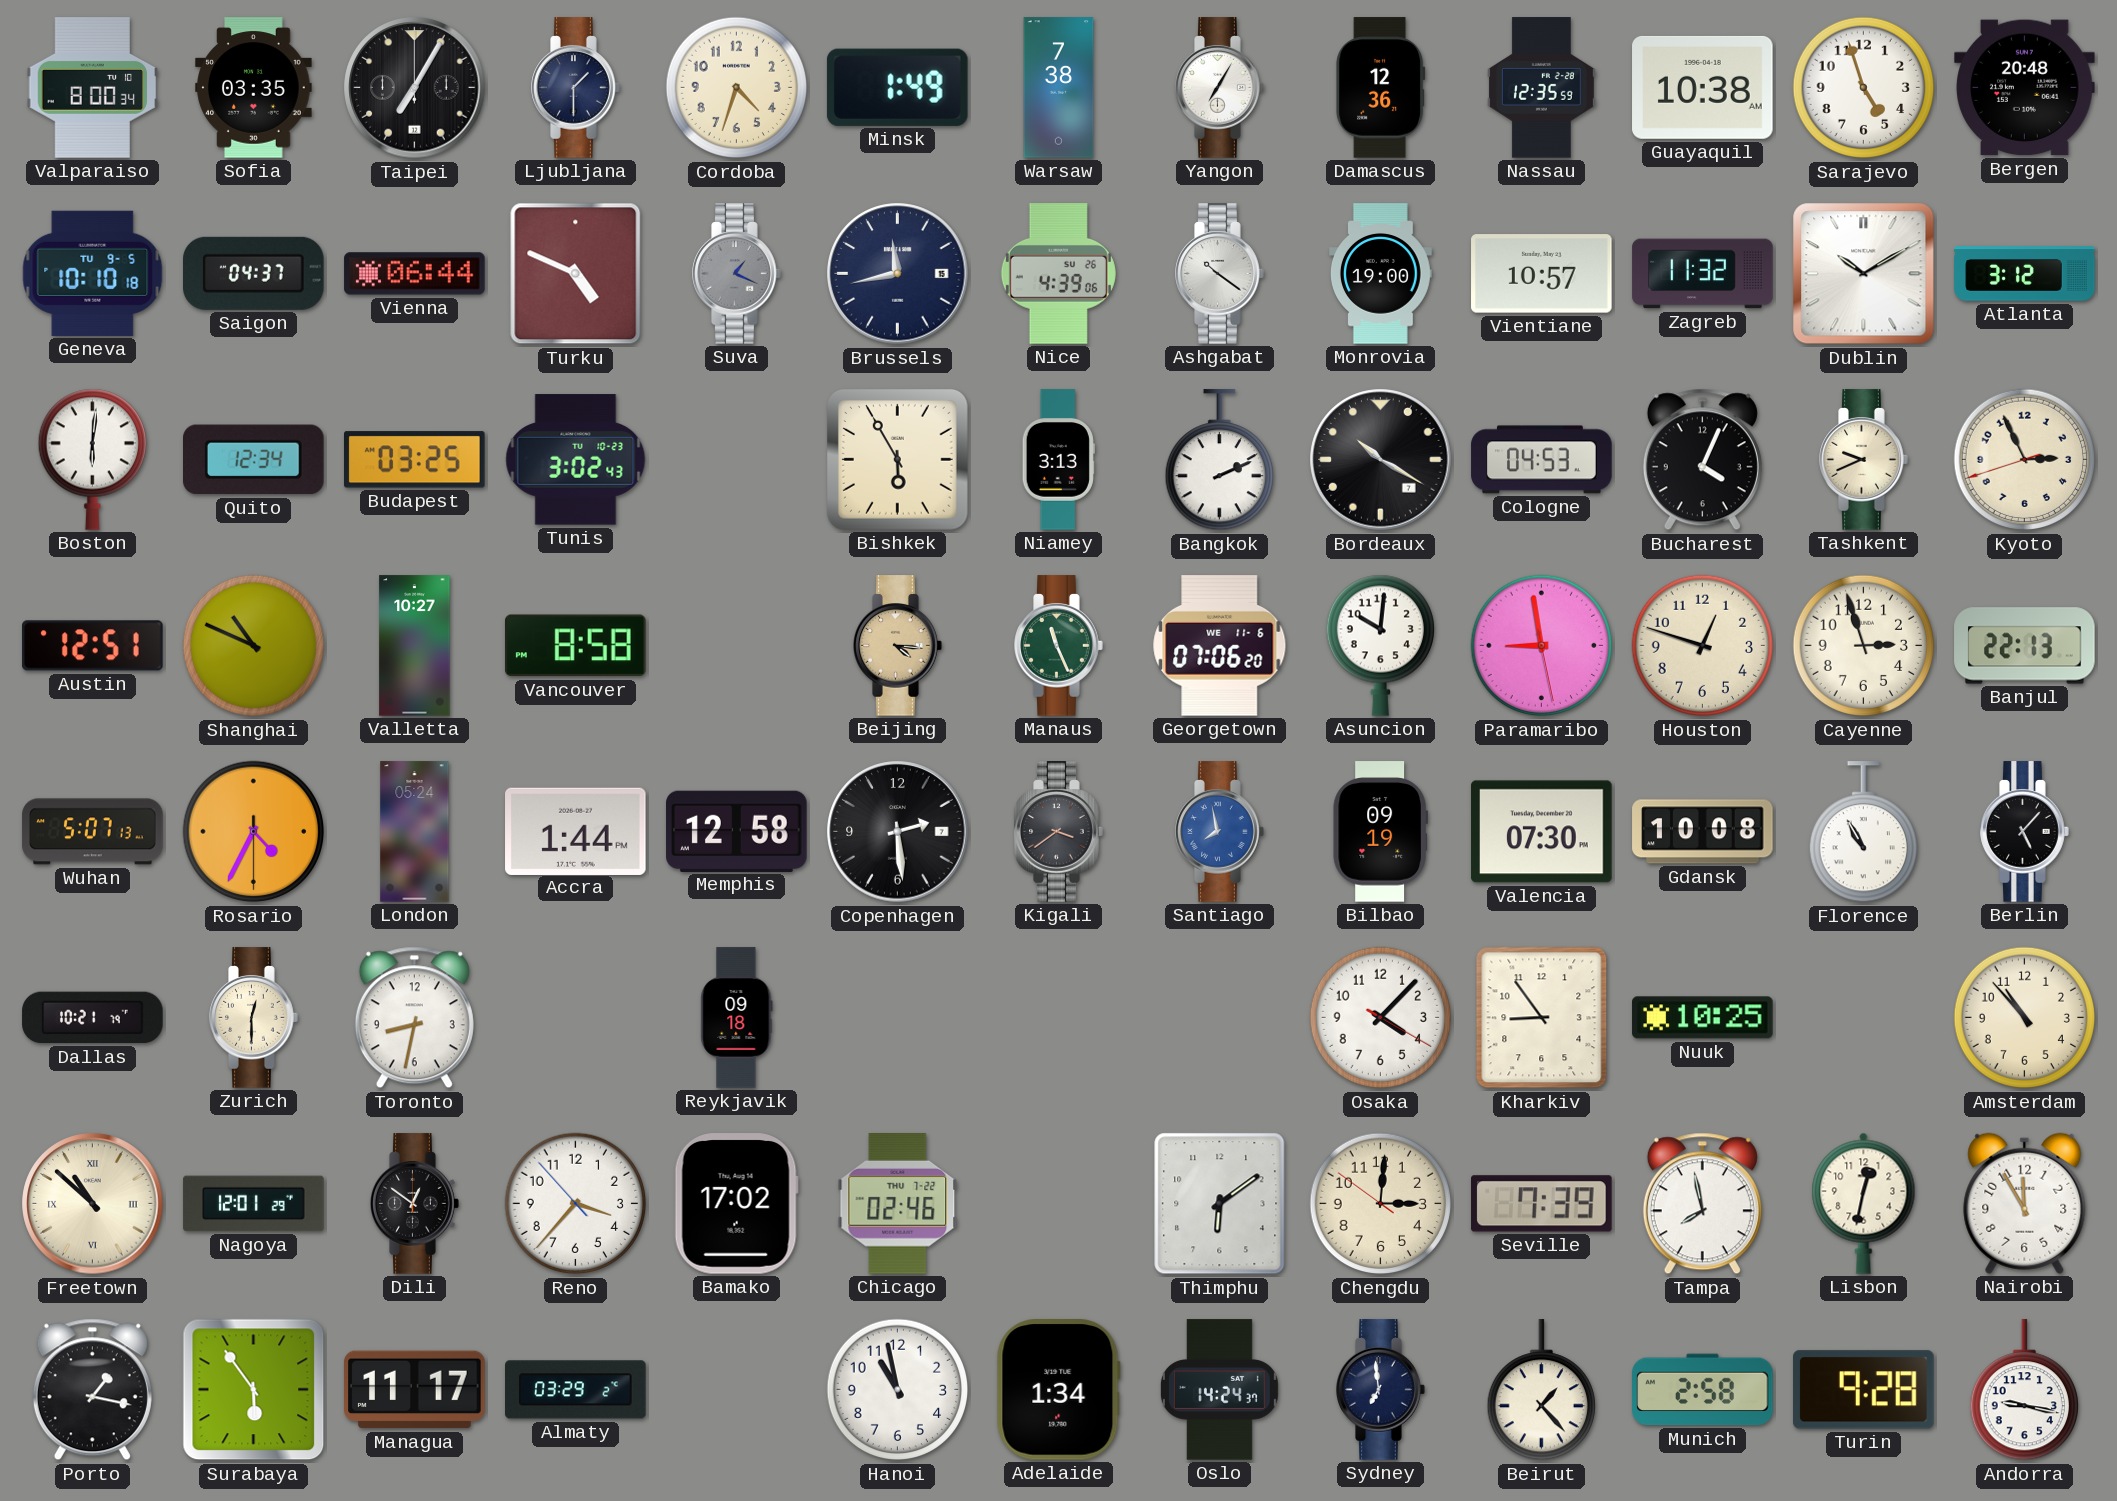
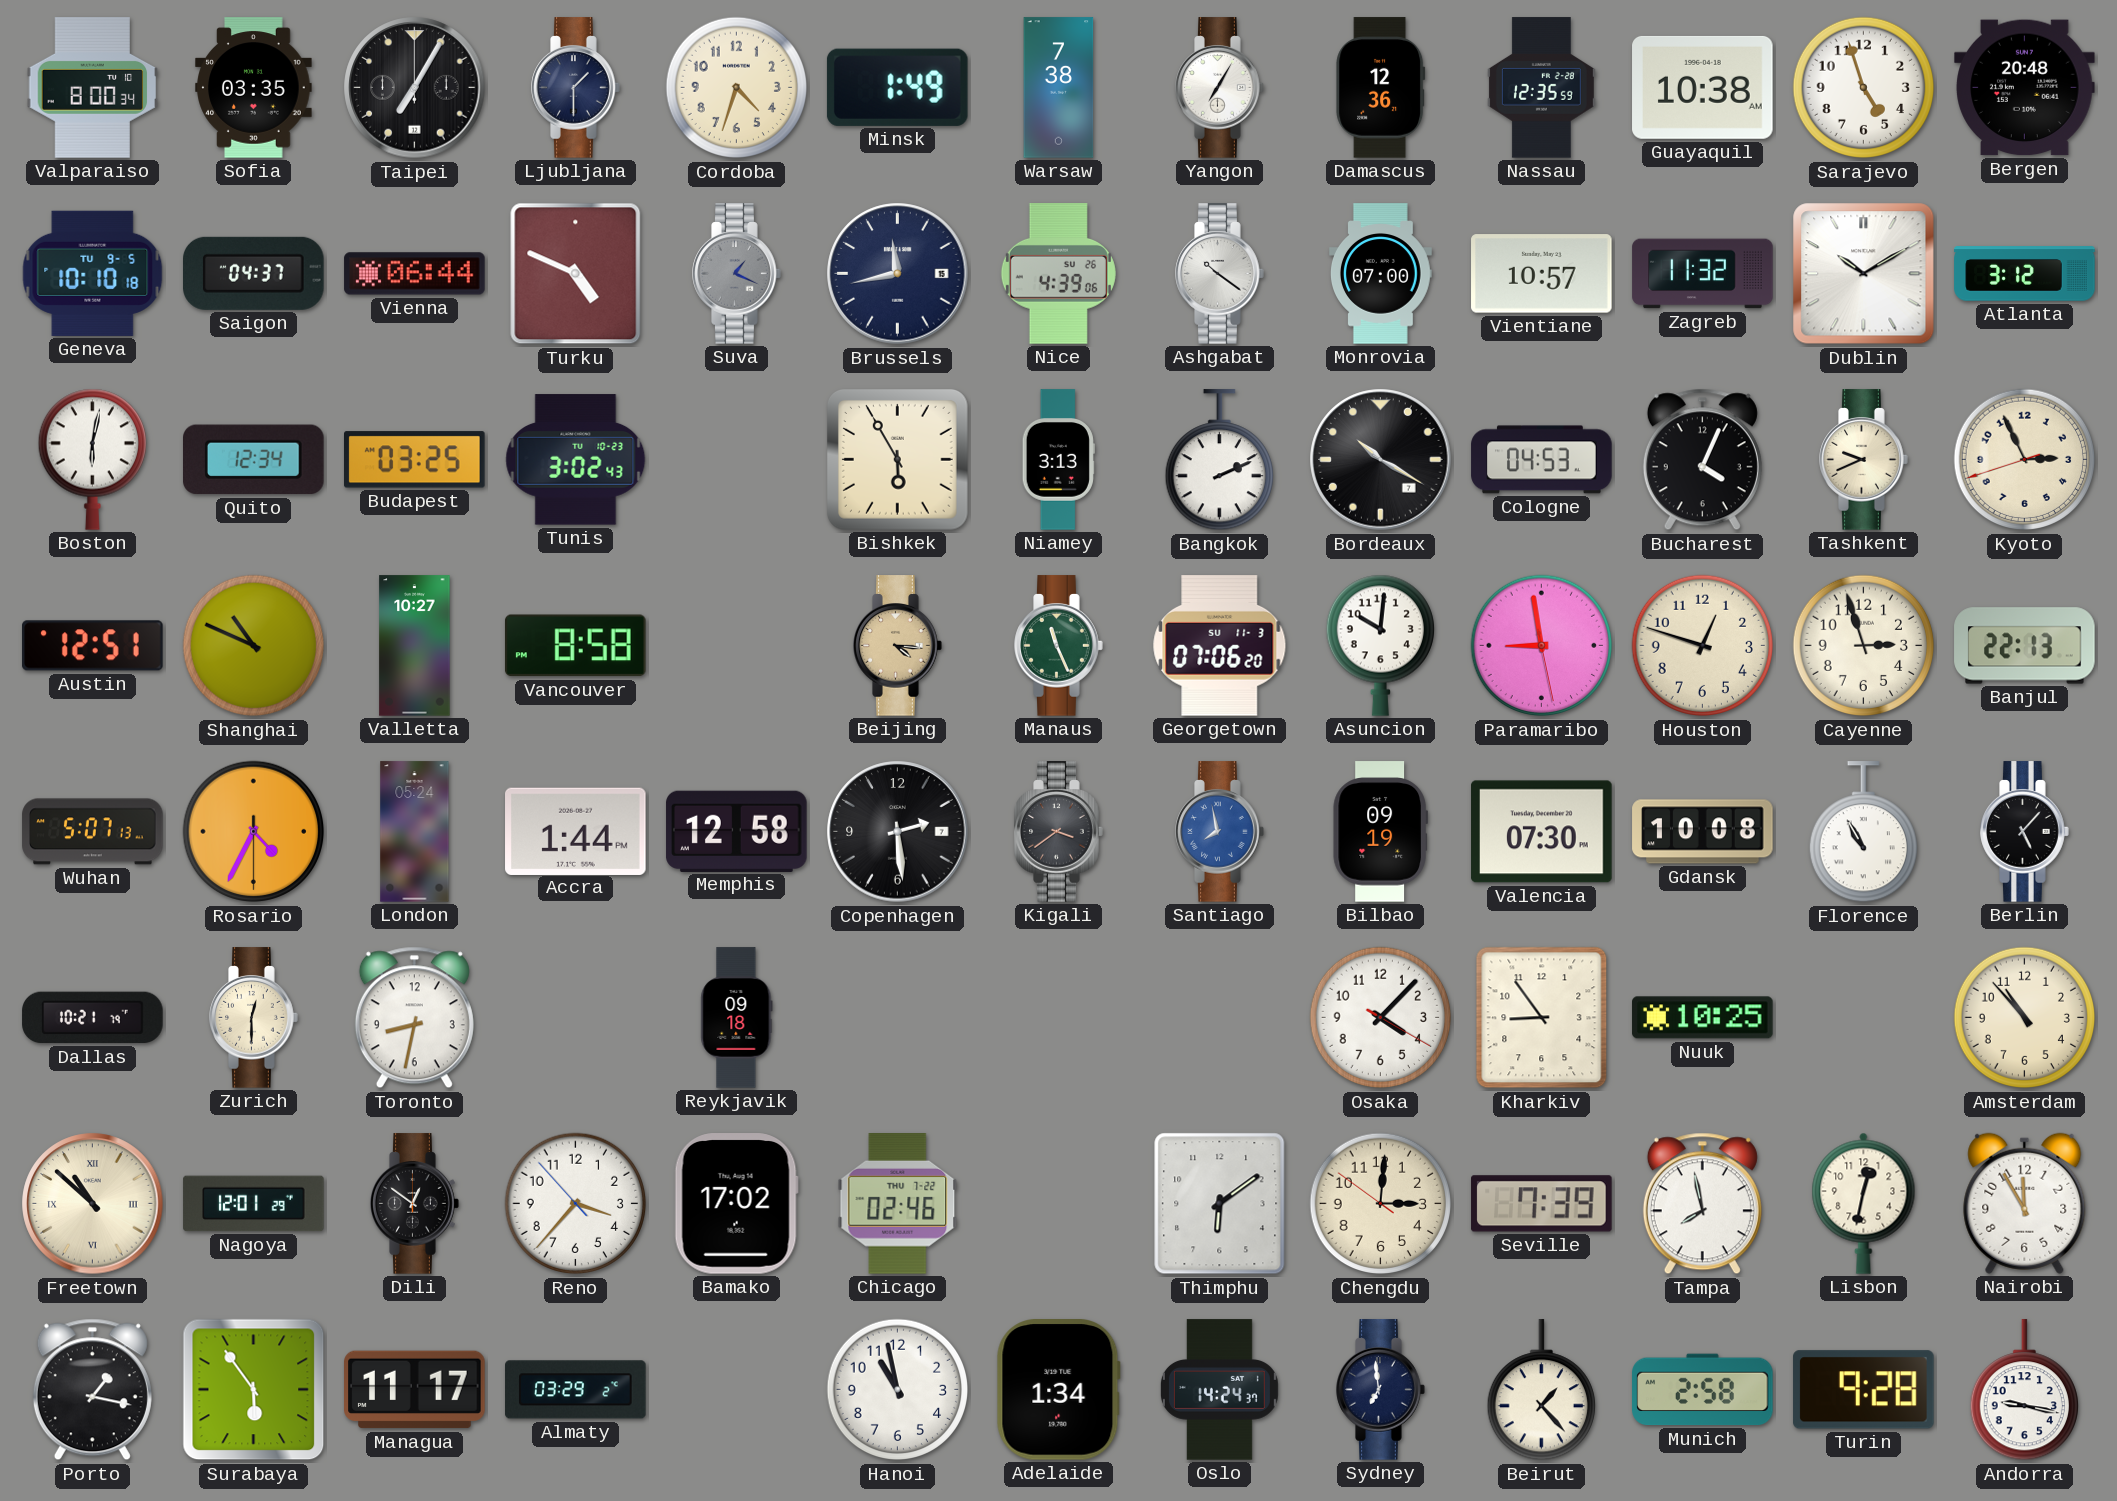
Monrovia: 19:00 -> 07:00 (1381, 274)
Boston: 6:01 -> 6:02 (92, 459)
Georgetown date: WE 11-6 -> SU 11-3 (1220, 646)
